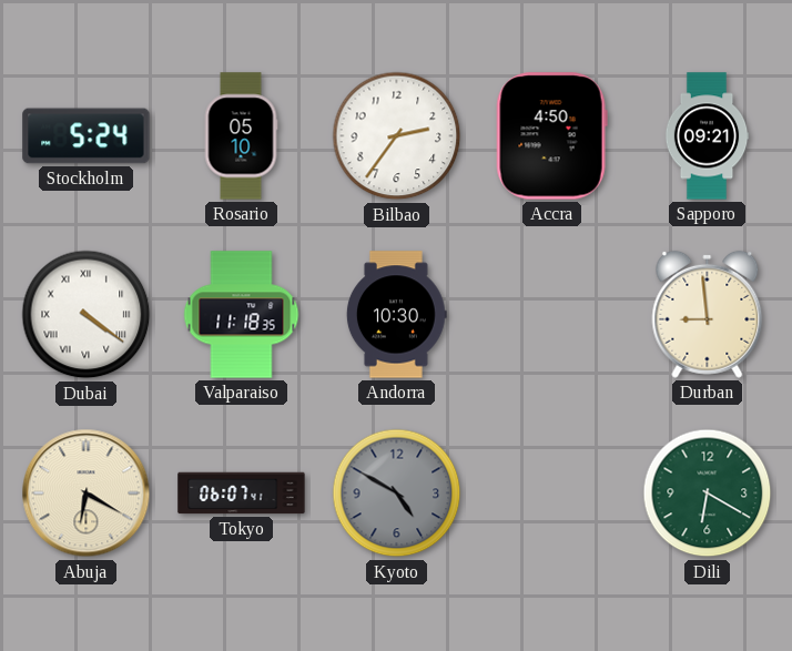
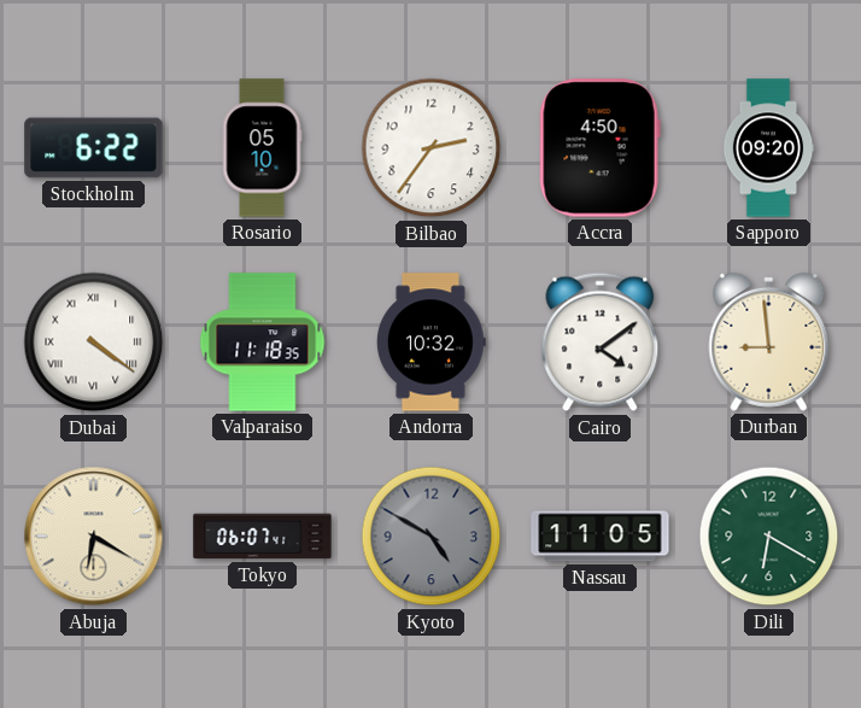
Stockholm: 5:24 -> 6:22 (94, 148)
Sapporo: 09:21 -> 09:20 (768, 148)
Andorra: 10:30 -> 10:32 (430, 343)
Cairo: none -> 4:09 (601, 343)
Nassau: none -> 11:05 (601, 537)
